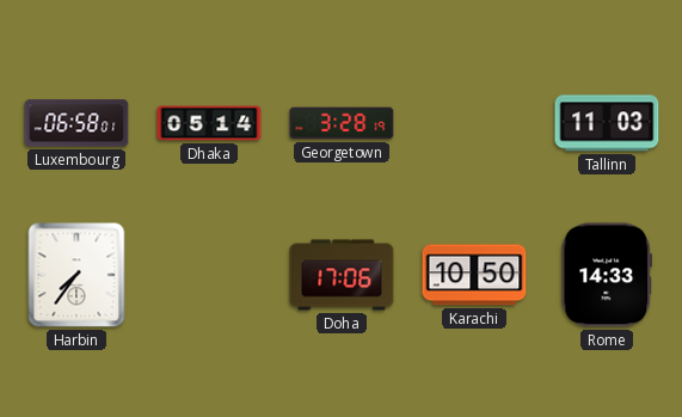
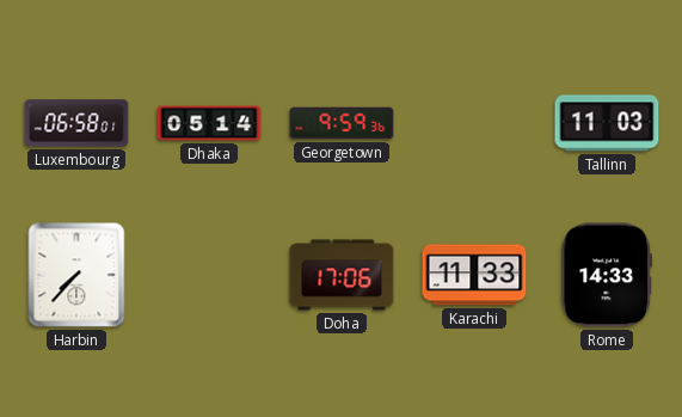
Georgetown: 3:28 -> 9:59 (342, 123)
Harbin: 7:36 -> 7:37 (76, 275)
Karachi: 10:50 -> 11:33 (474, 275)
